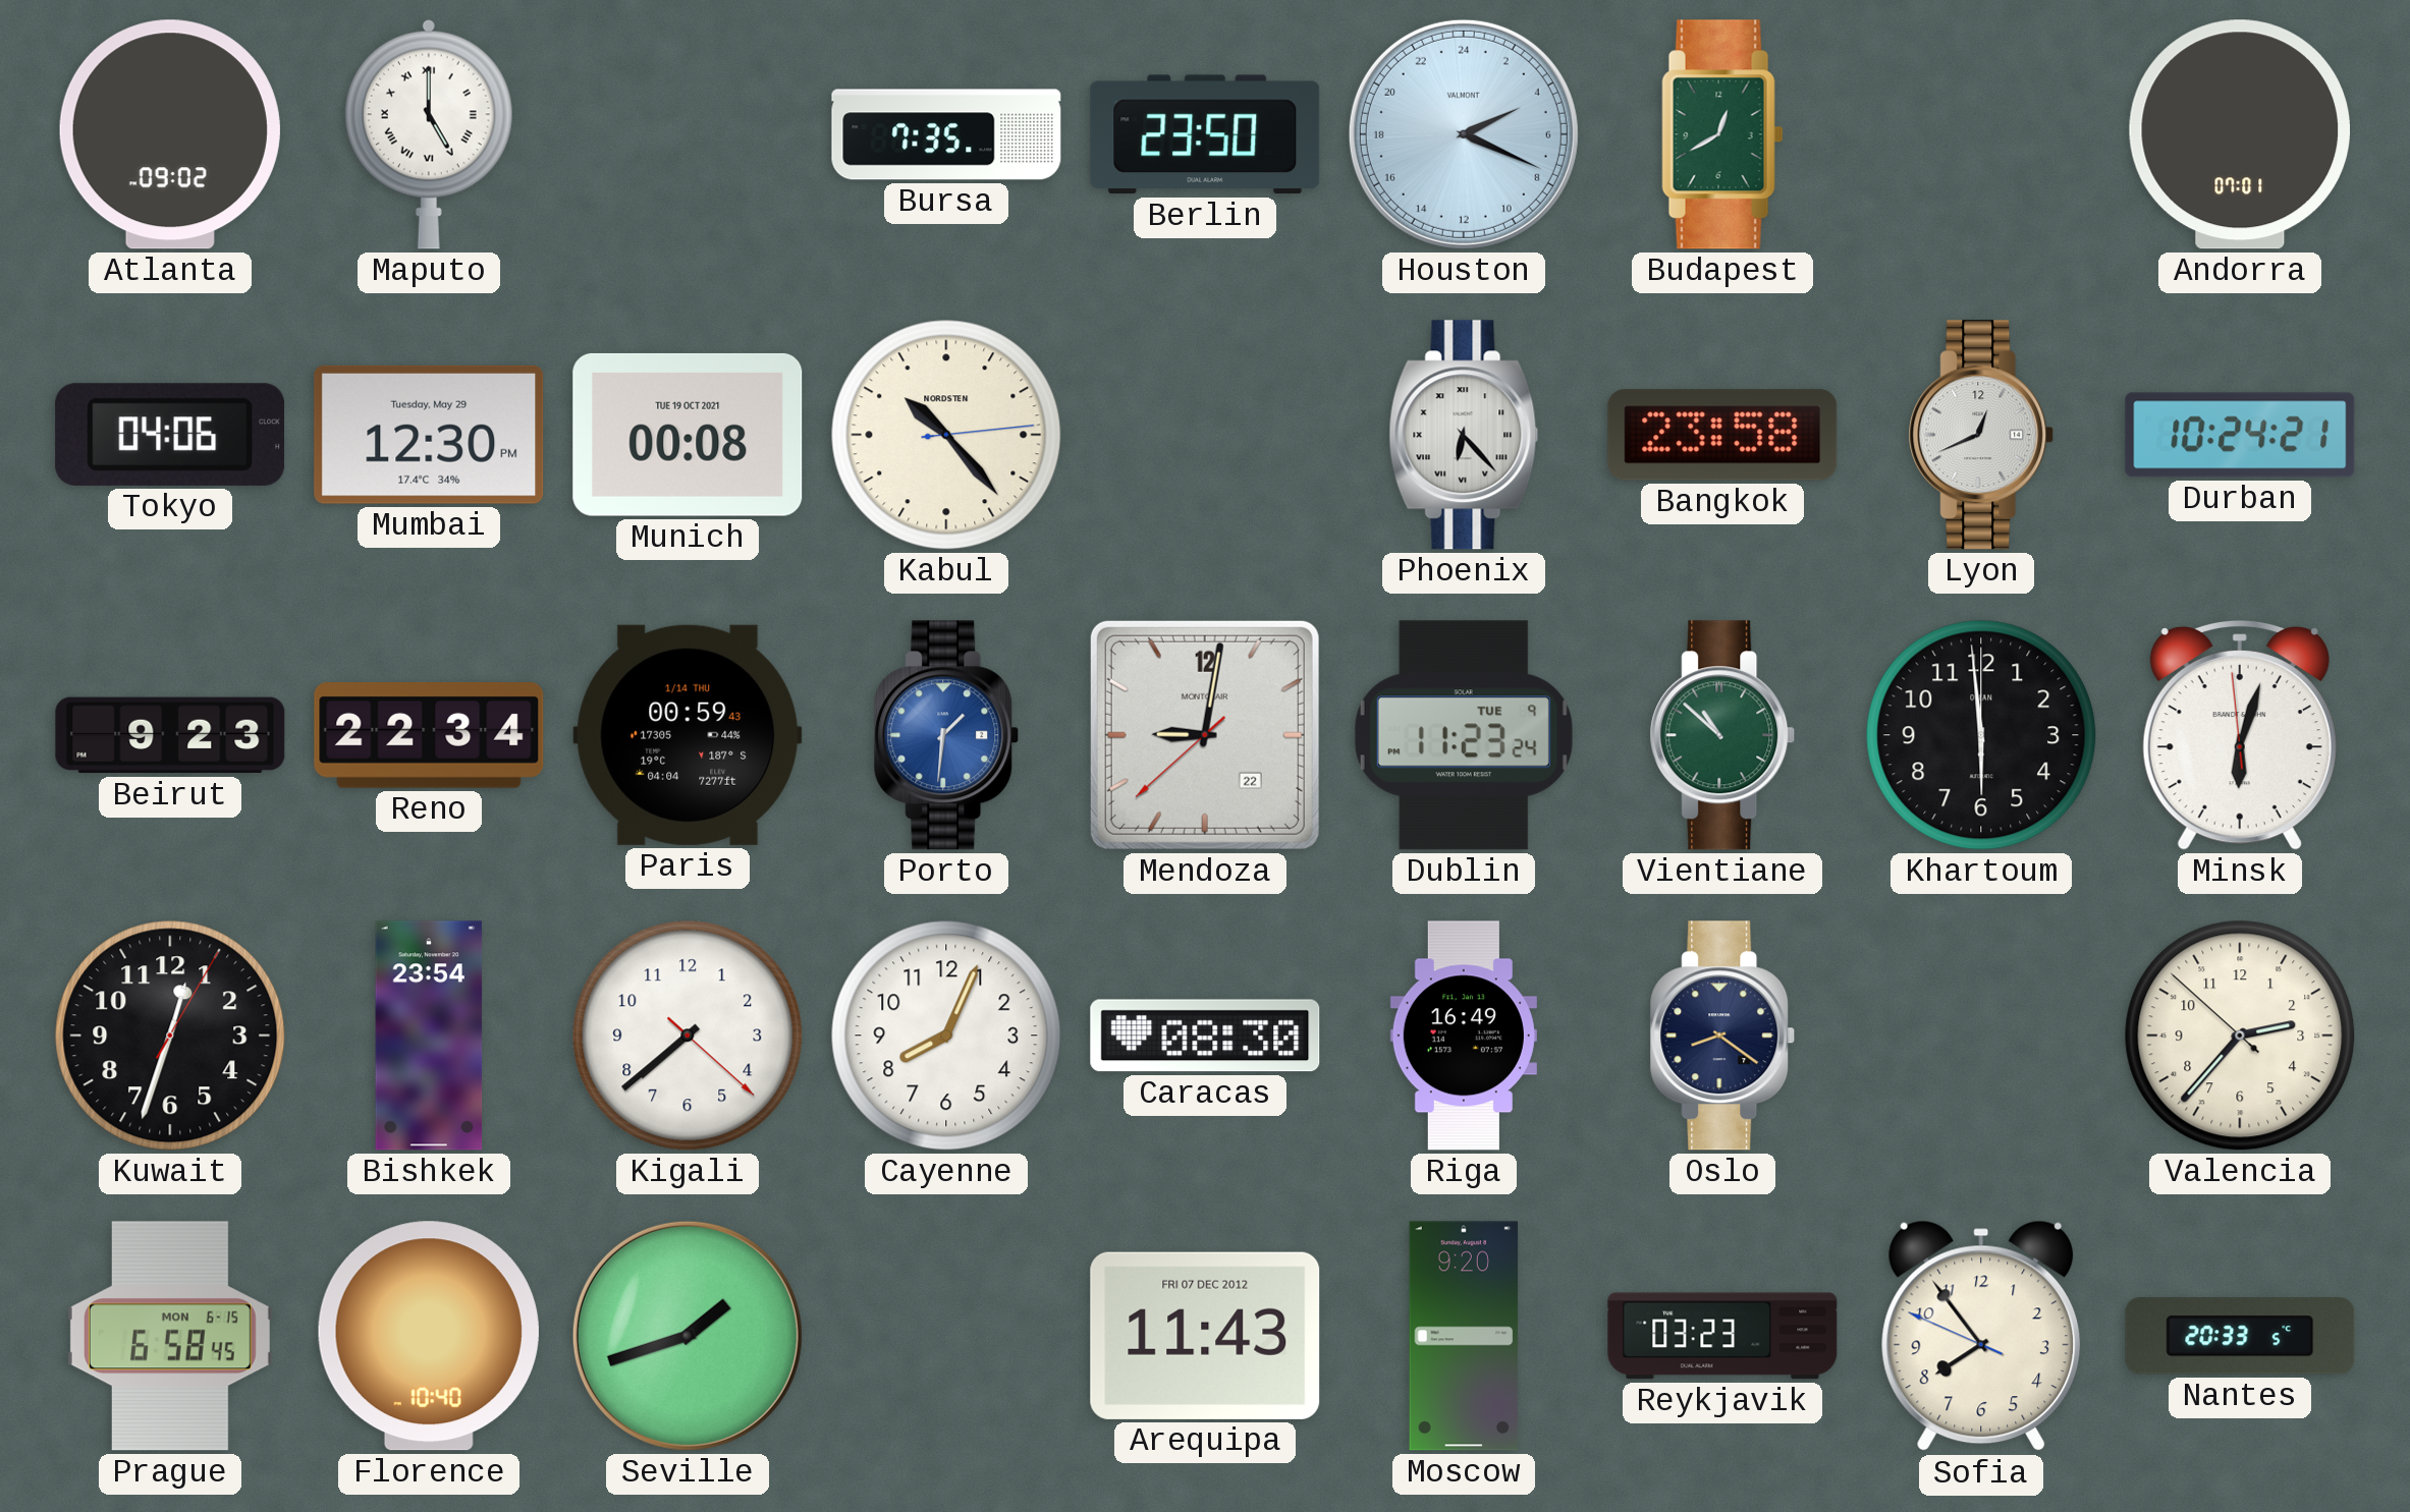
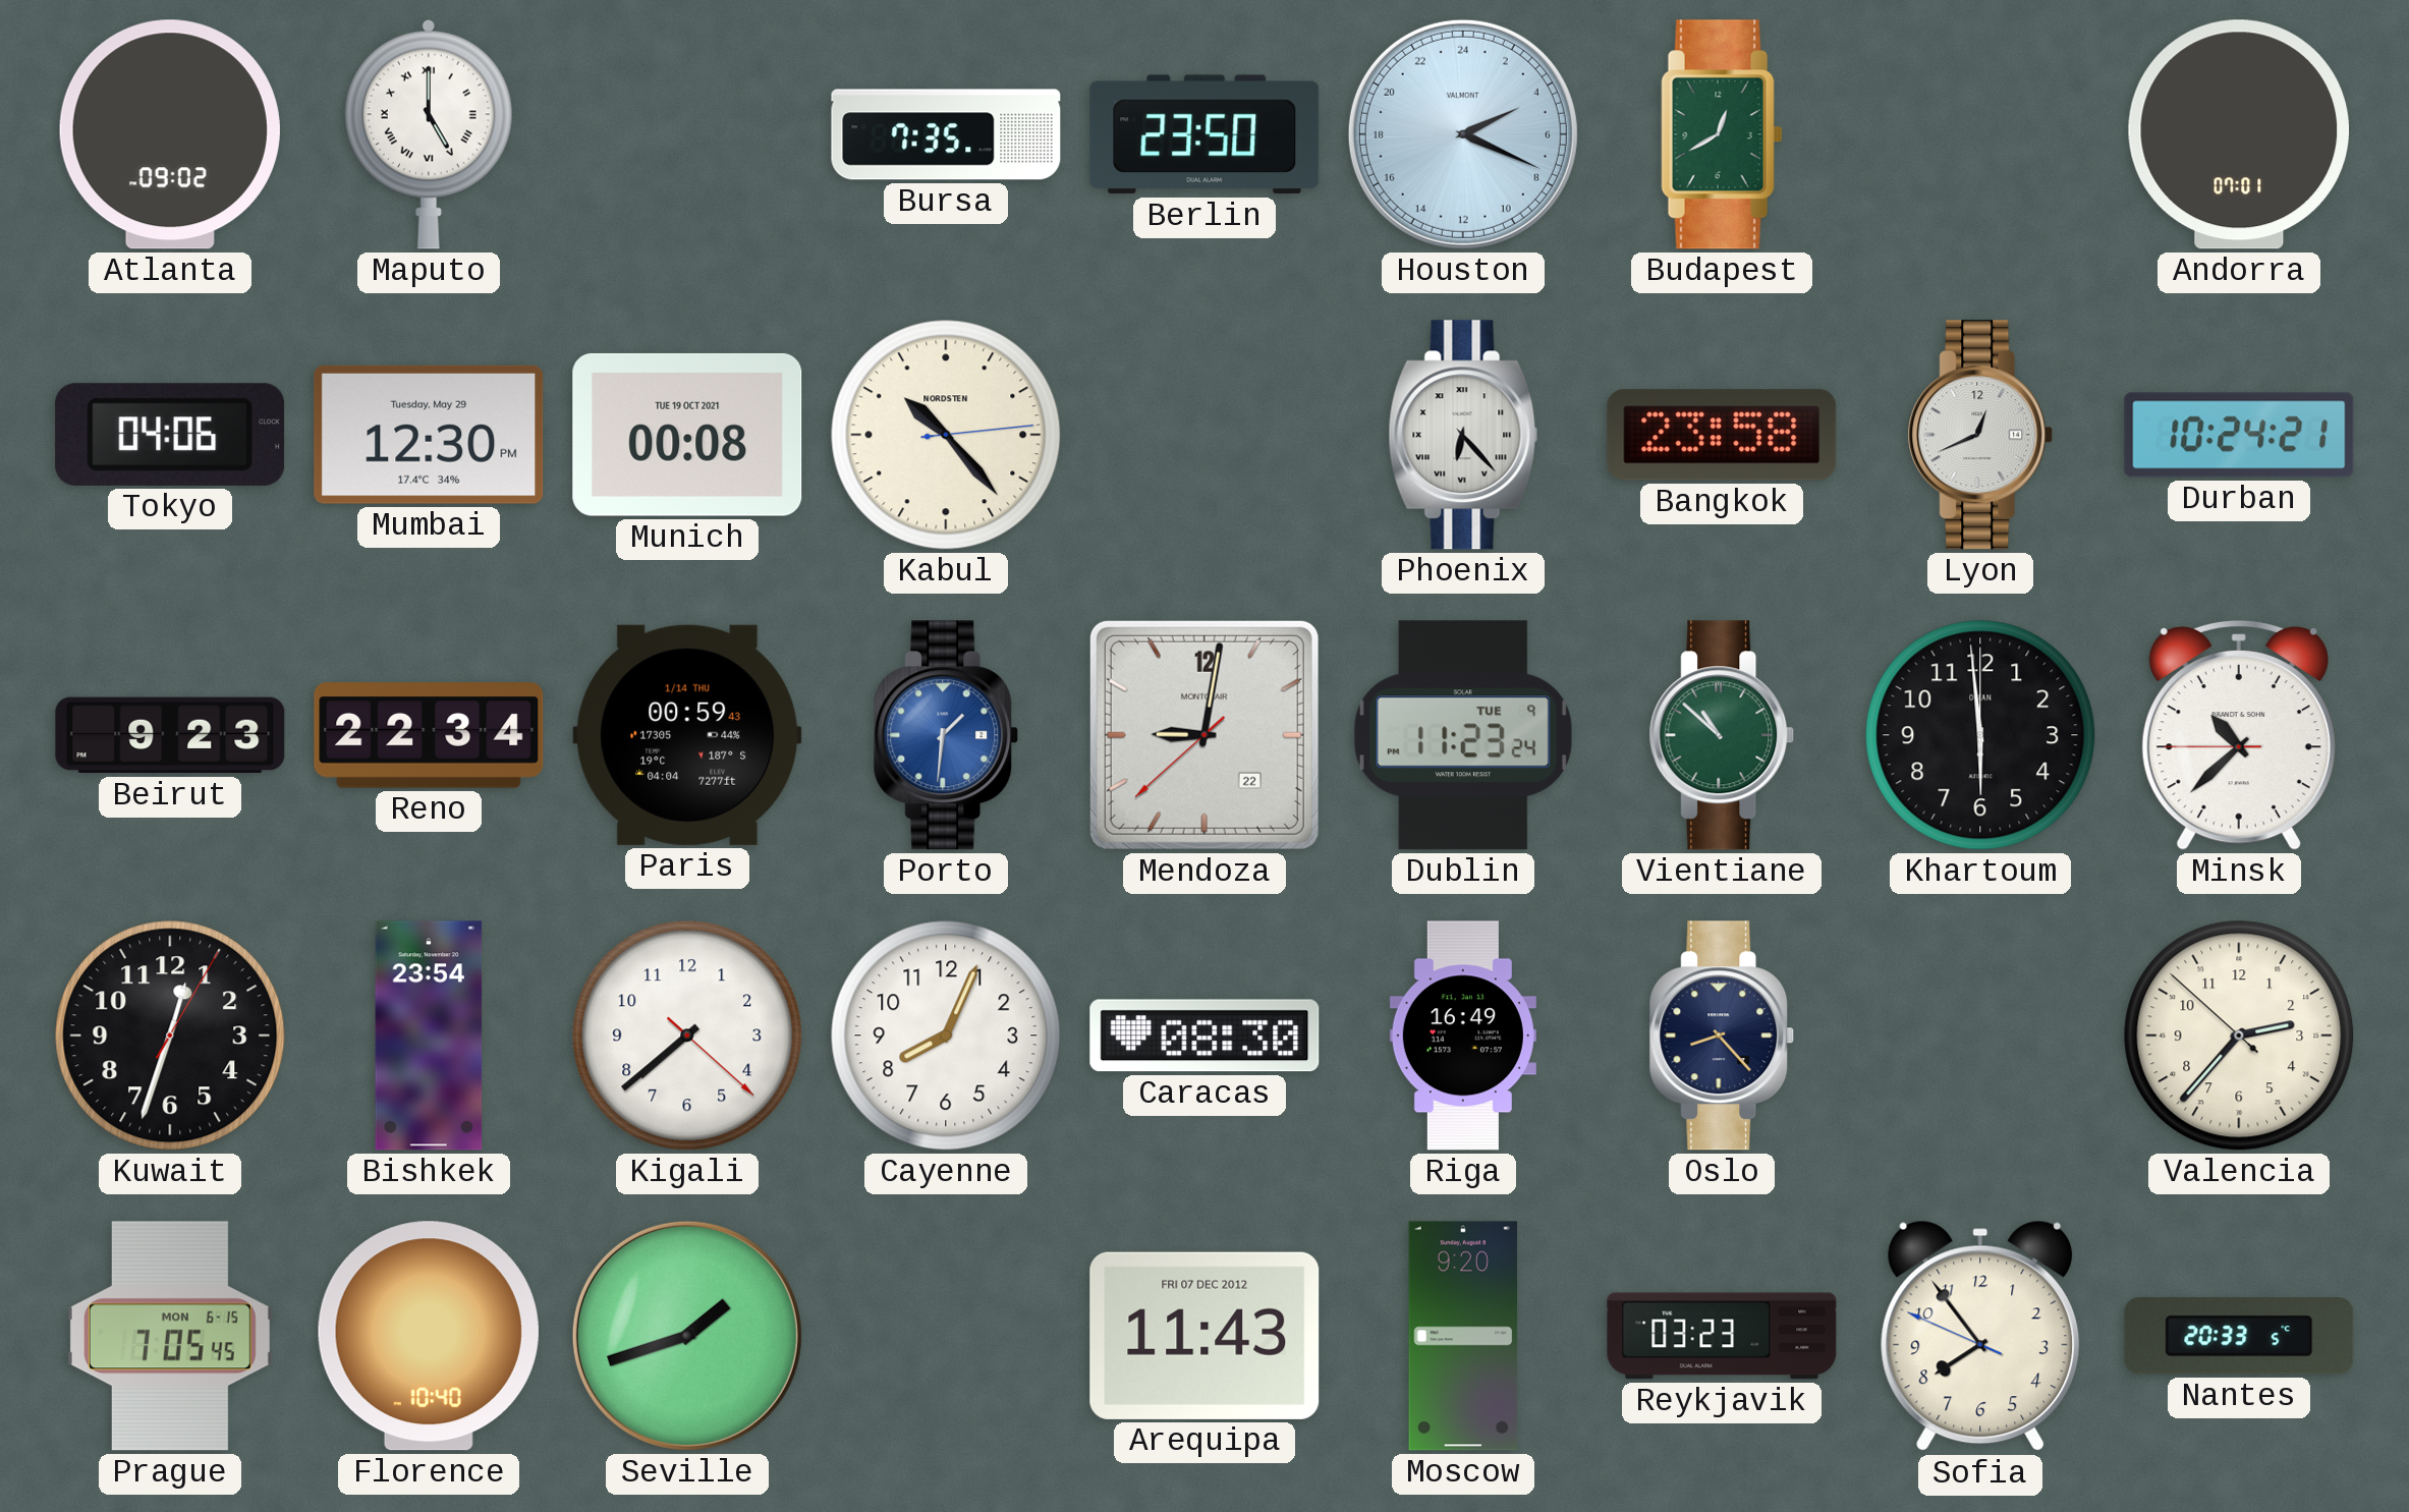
Minsk: 6:02 -> 10:37 (2239, 735)
Oslo: 8:21 -> 8:23 (1722, 1035)
Prague: 6:58 -> 7:05 (170, 1336)
